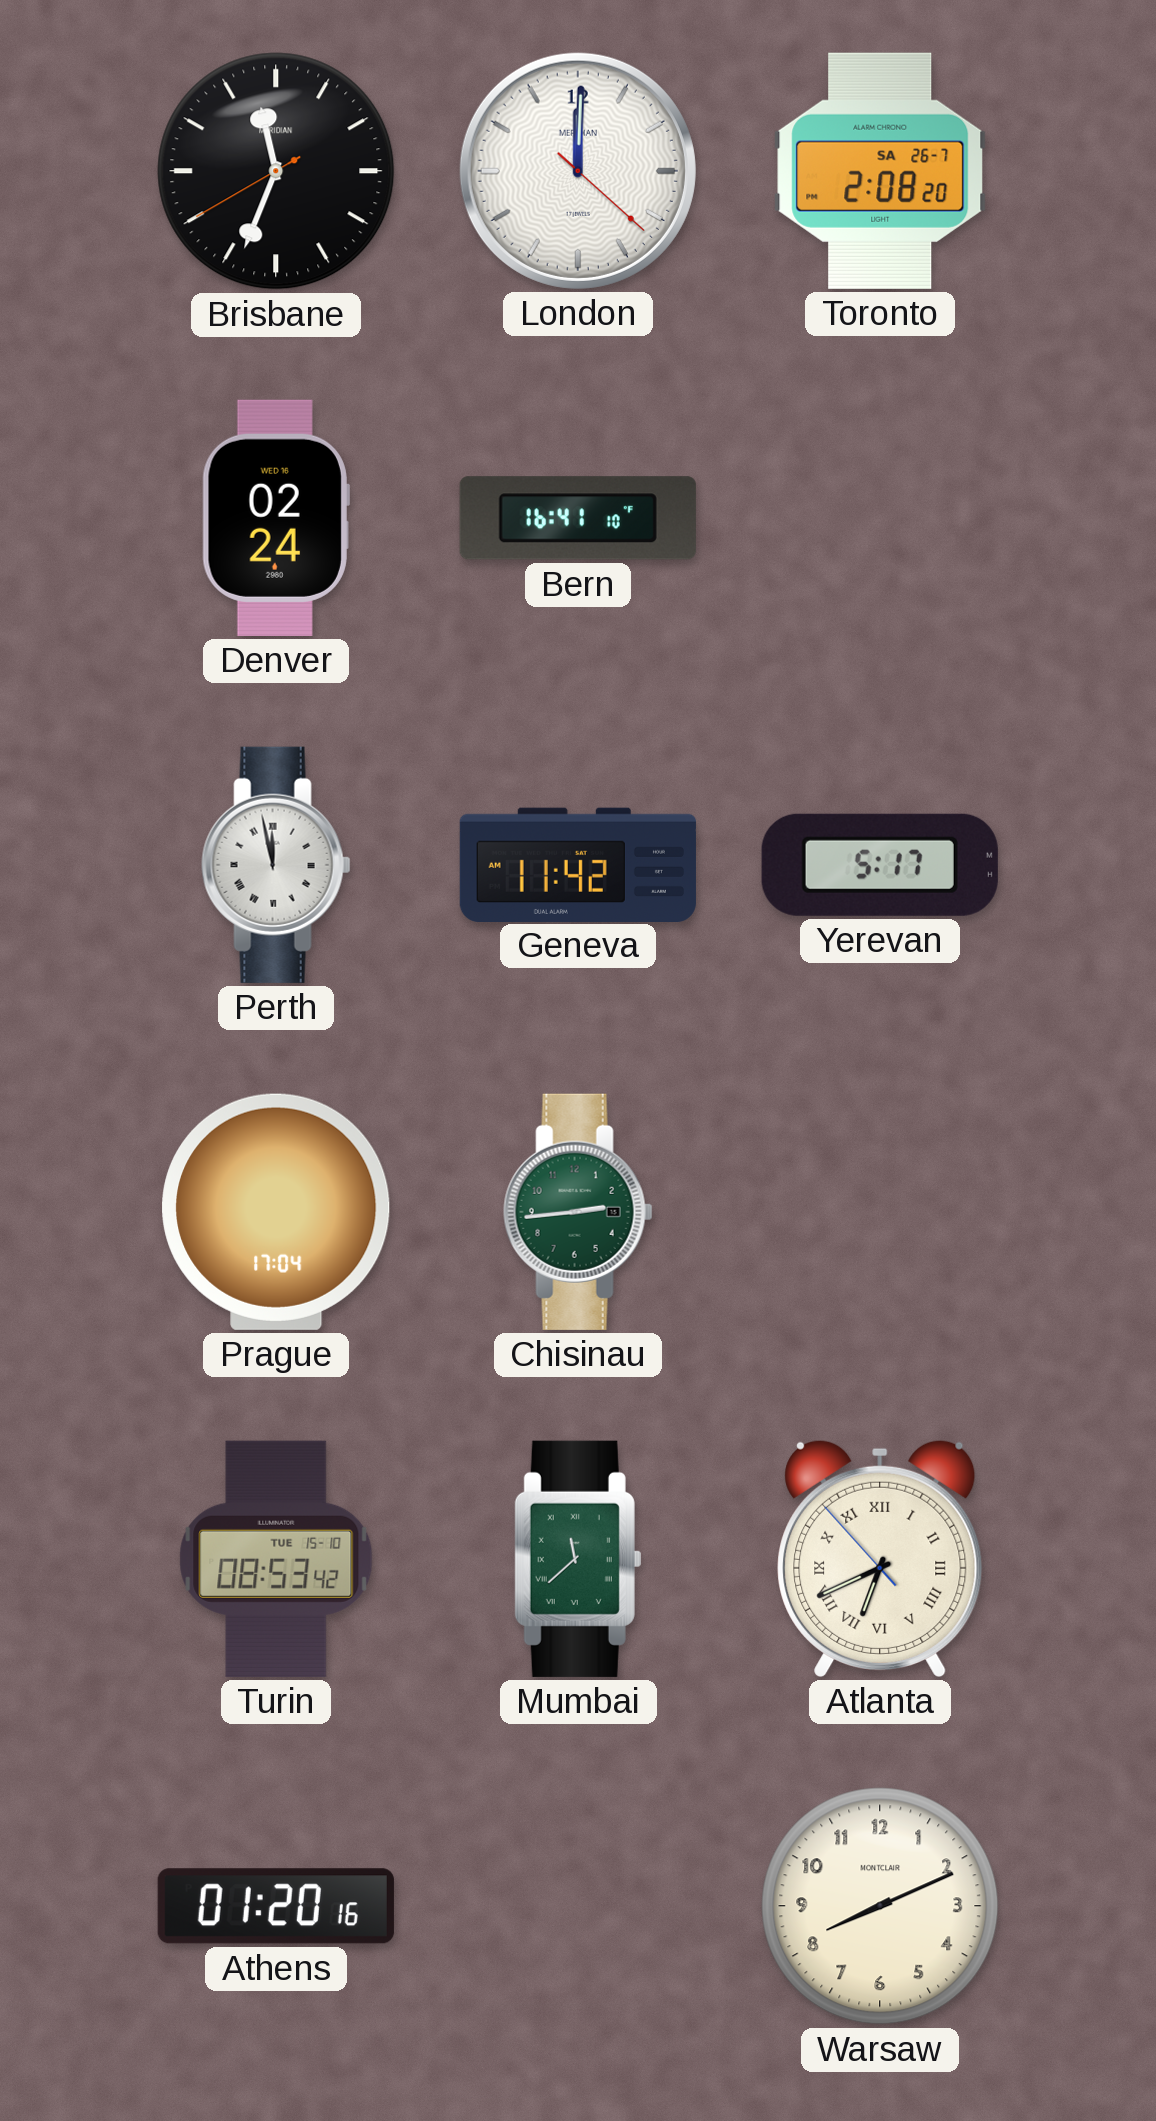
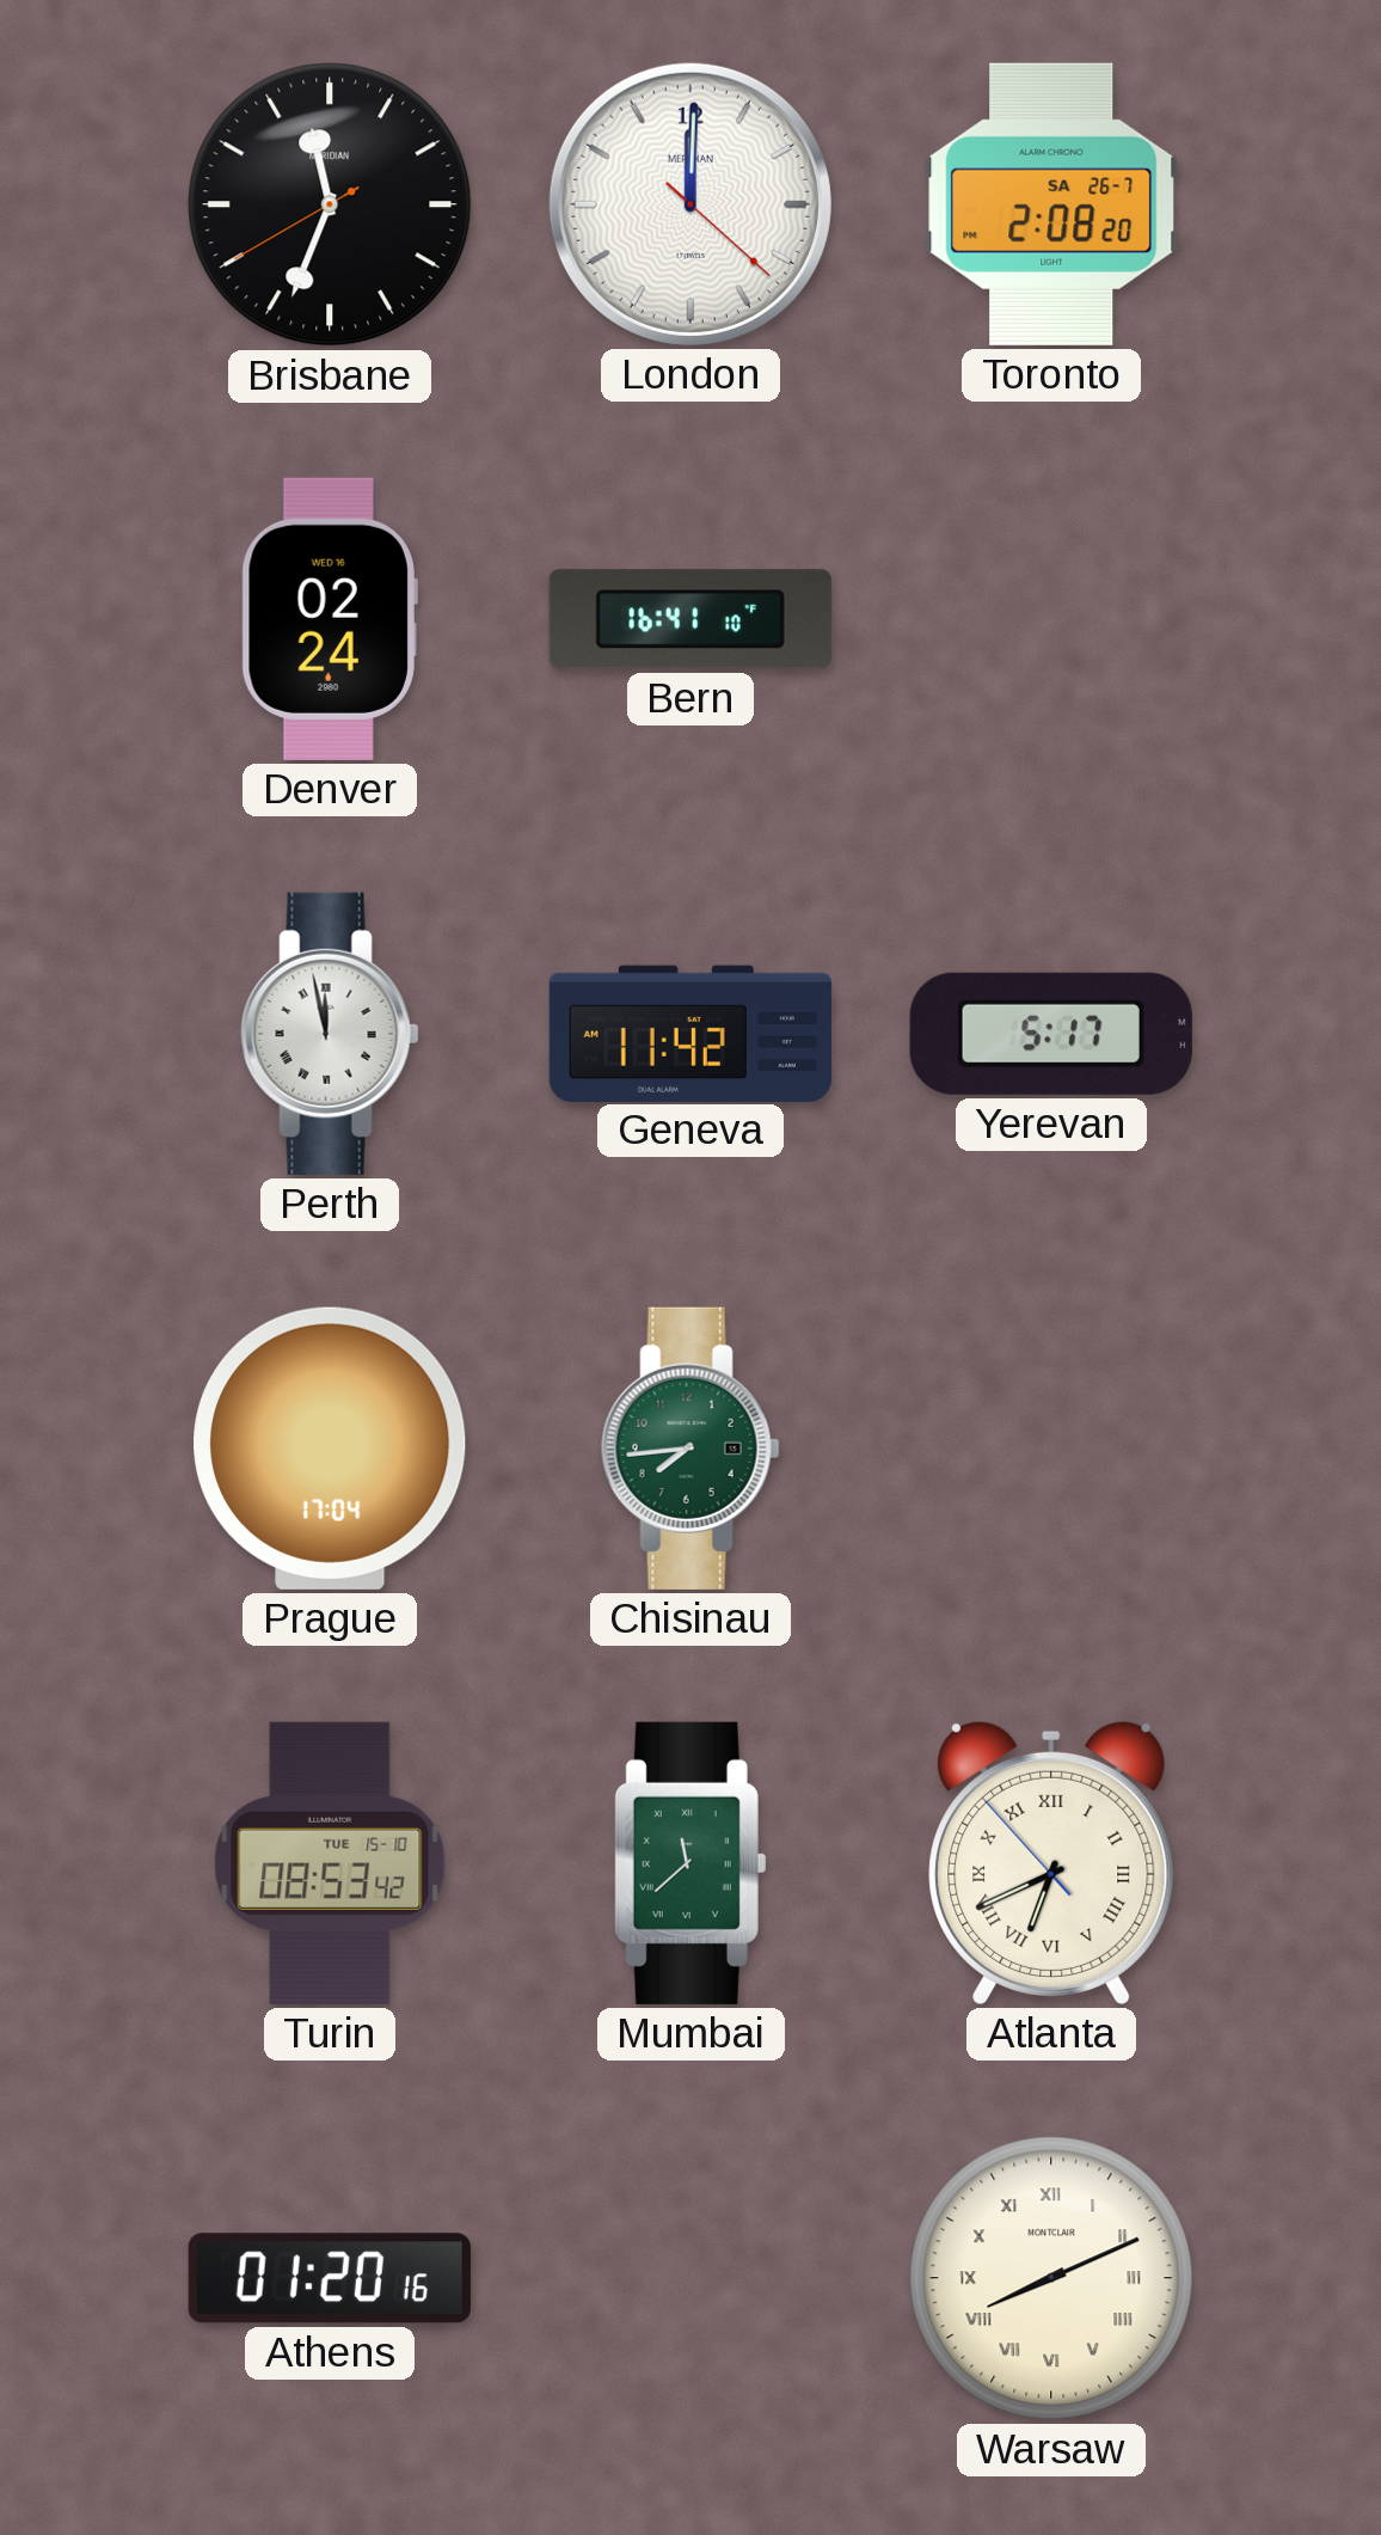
Chisinau: 2:44 -> 7:44 (690, 1449)
Warsaw numerals: Arabic -> Roman (1051, 2278)
